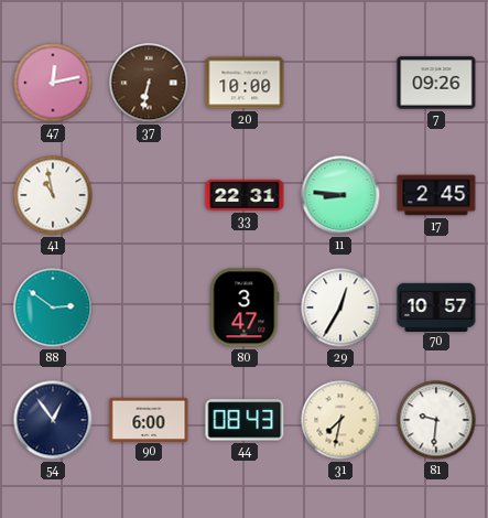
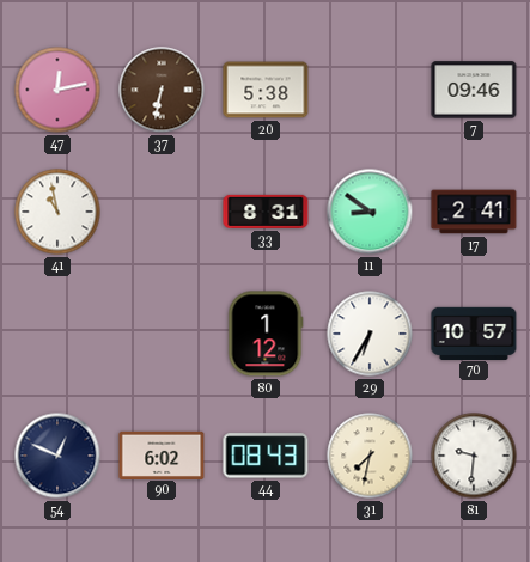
20: 10:00 -> 5:38 (266, 90)
7: 09:26 -> 09:46 (474, 90)
33: 22:31 -> 8:31 (266, 212)
11: 8:46 -> 8:51 (370, 212)
17: 2:45 -> 2:41 (474, 212)
88: 2:51 -> none (53, 307)
80: 3:47 -> 1:12 (266, 334)
29: 12:35 -> 6:35 (370, 334)
54: 12:54 -> 12:49 (57, 456)
90: 6:00 -> 6:02 (162, 454)
